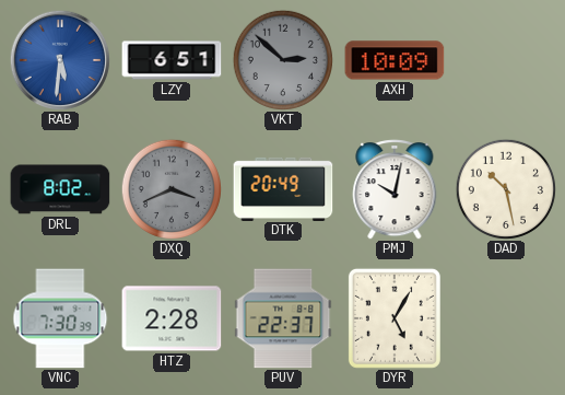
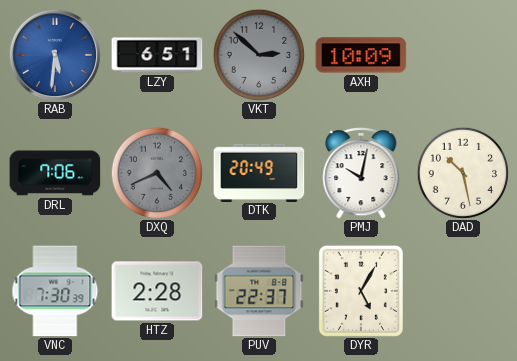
DRL: 8:02 -> 7:06 (55, 173)
DXQ: 3:41 -> 4:41 (156, 172)
